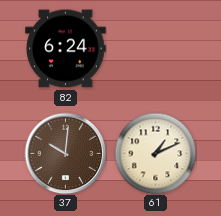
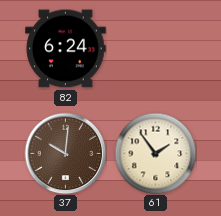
61: 1:11 -> 1:54 (155, 153)
